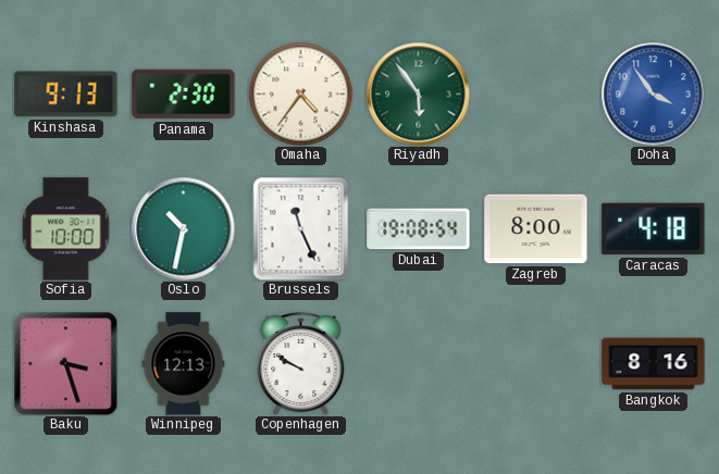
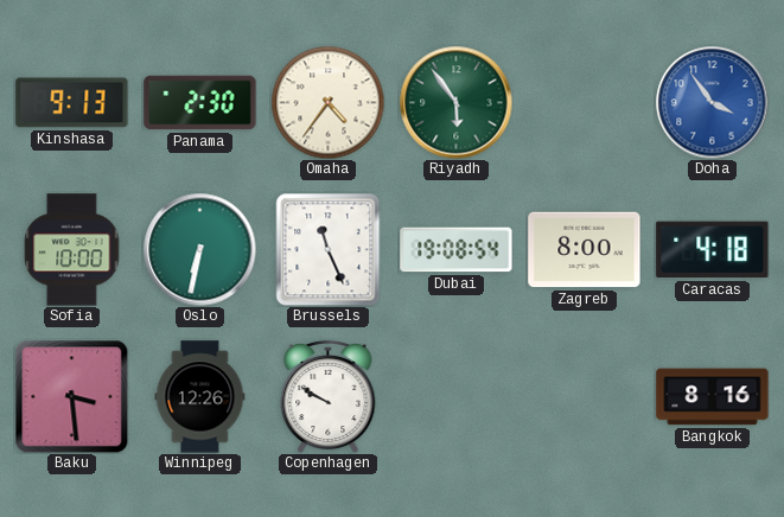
Oslo: 10:32 -> 6:32 (199, 249)
Baku: 3:27 -> 3:29 (71, 396)
Winnipeg: 12:13 -> 12:26 (200, 397)
